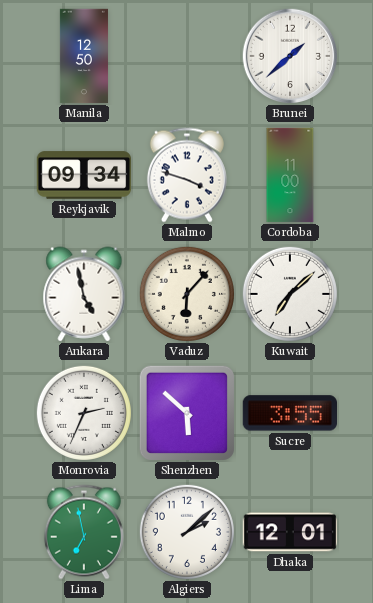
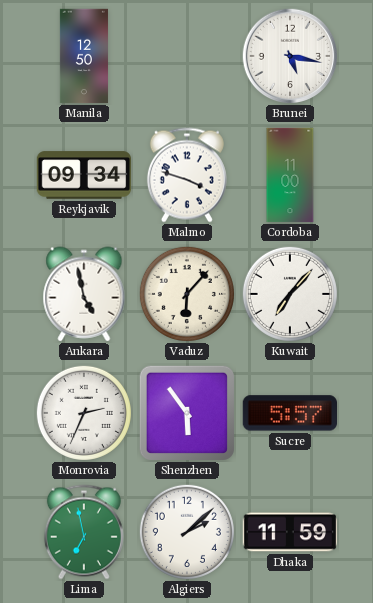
Brunei: 1:38 -> 5:17 (289, 55)
Kuwait: 7:08 -> 7:07 (290, 294)
Shenzhen: 5:52 -> 5:54 (187, 413)
Sucre: 3:55 -> 5:57 (289, 413)
Dhaka: 12:01 -> 11:59 (290, 532)
